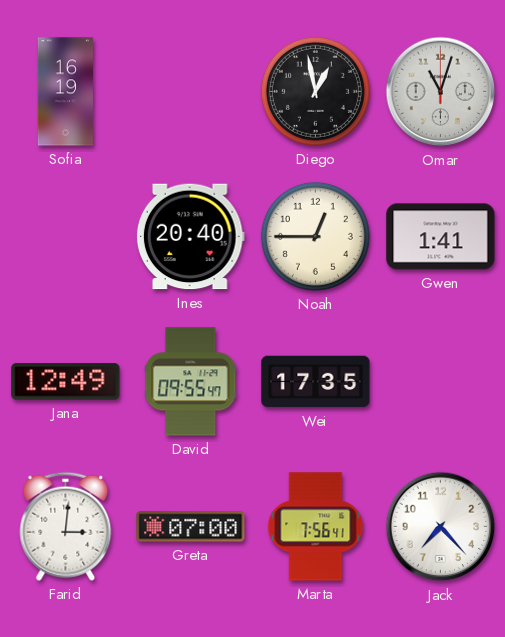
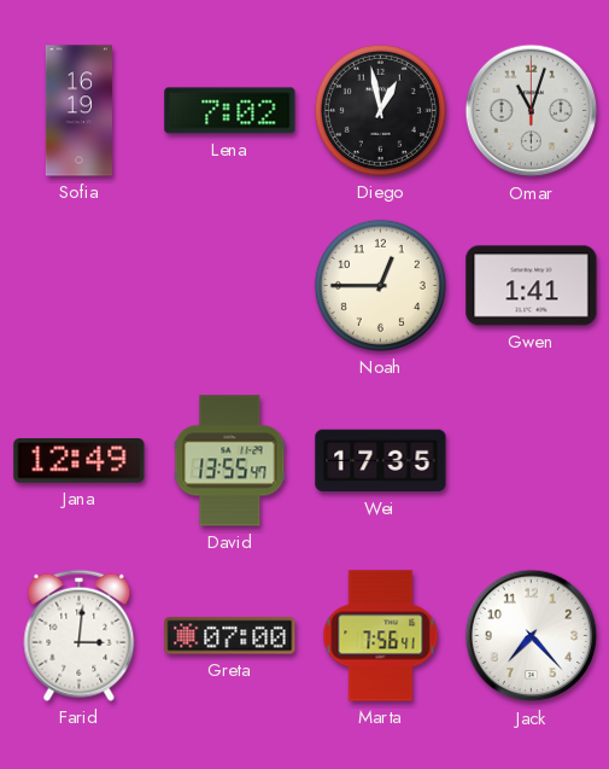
Lena: none -> 7:02 (230, 111)
Ines: 20:40 -> none (190, 237)
David: 09:55 -> 13:55 (230, 461)
